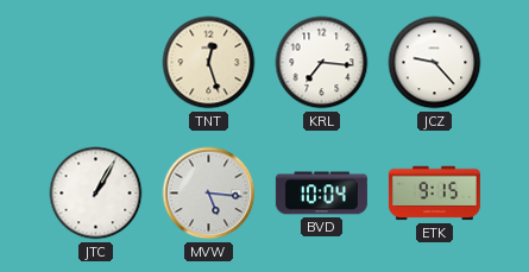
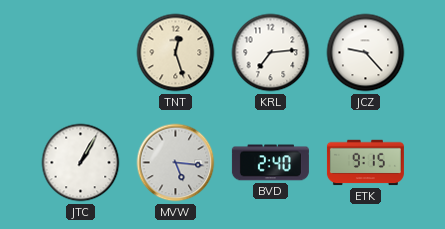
KRL: 7:16 -> 7:14 (271, 53)
BVD: 10:04 -> 2:40 (270, 163)
